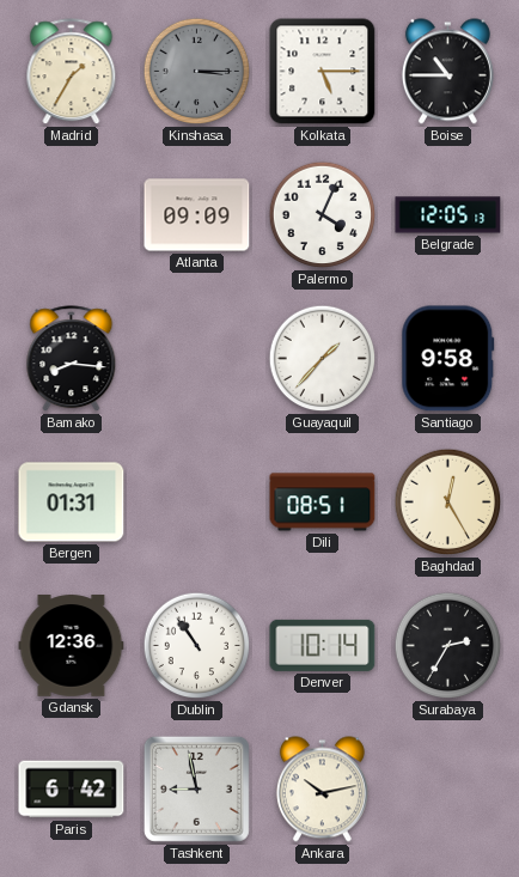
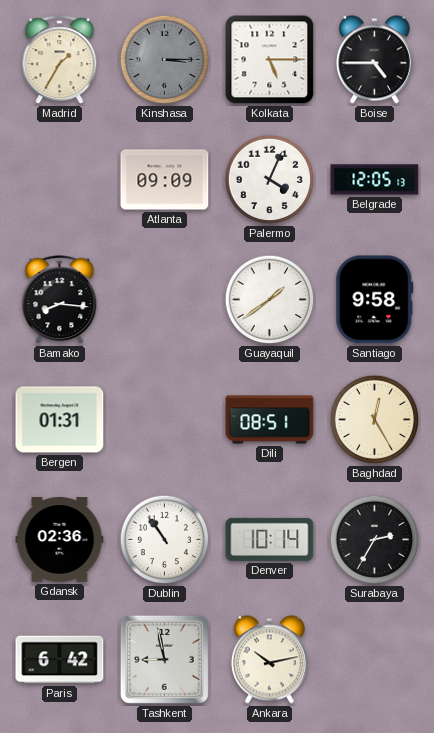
Boise: 10:45 -> 4:45 (374, 60)
Guayaquil: 1:37 -> 1:39 (270, 300)
Gdansk: 12:36 -> 02:36 (60, 540)
